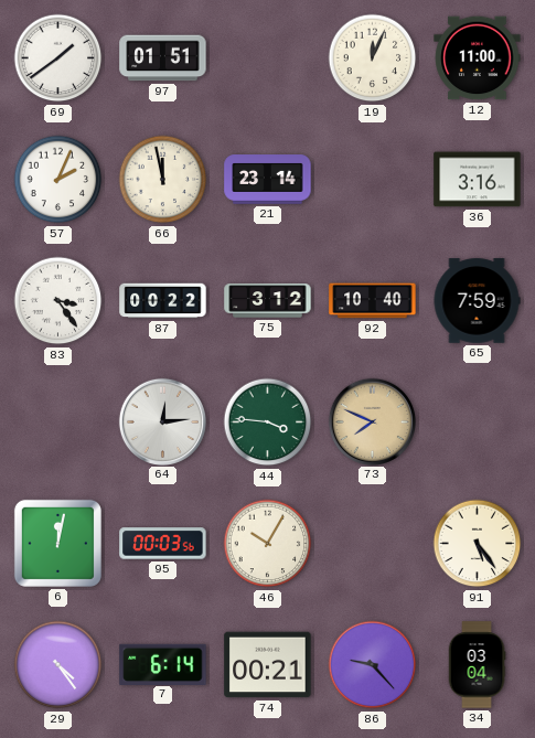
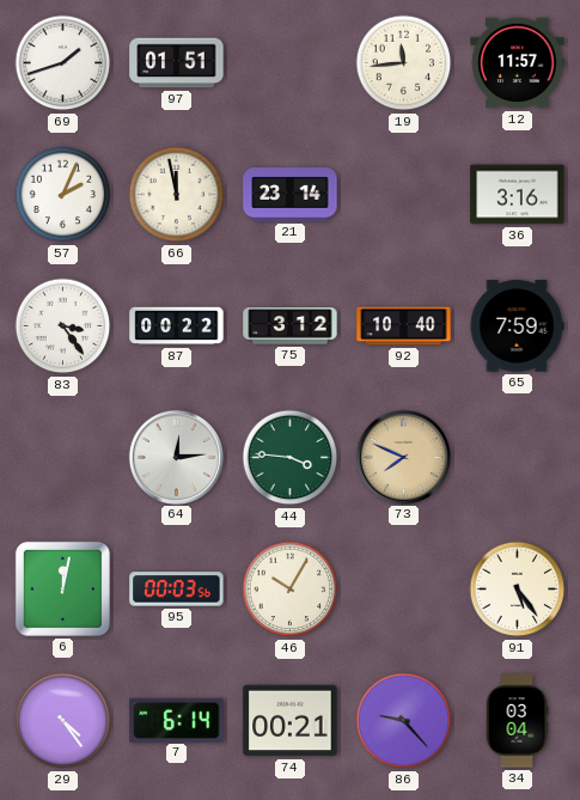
69: 1:39 -> 1:42 (63, 63)
19: 12:04 -> 11:44 (404, 63)
12: 11:00 -> 11:57 (518, 63)
